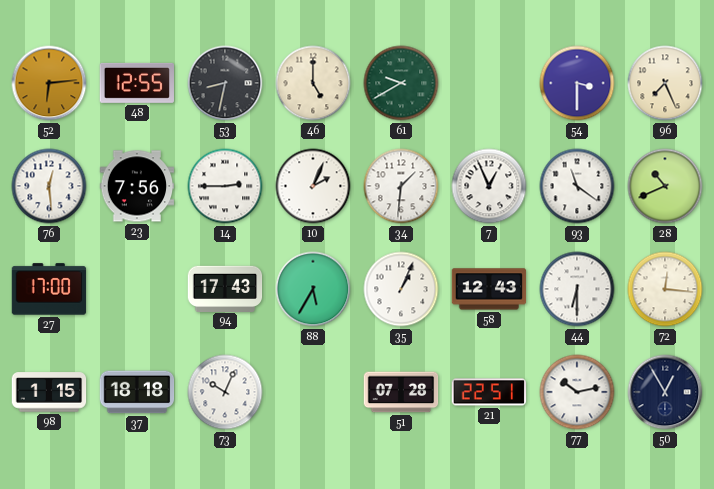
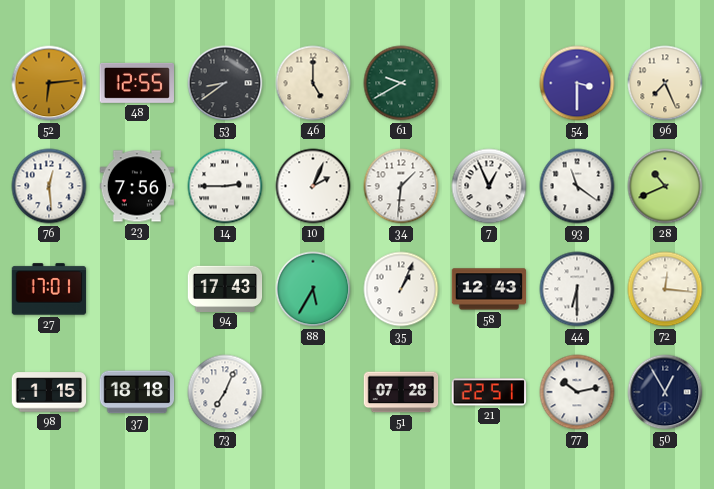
53: 8:32 -> 8:39 (225, 83)
27: 17:00 -> 17:01 (49, 289)
73: 10:04 -> 7:04 (225, 392)
